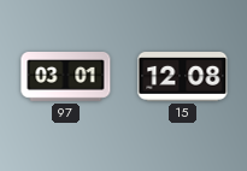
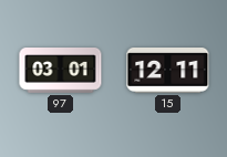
15: 12:08 -> 12:11 (168, 71)
